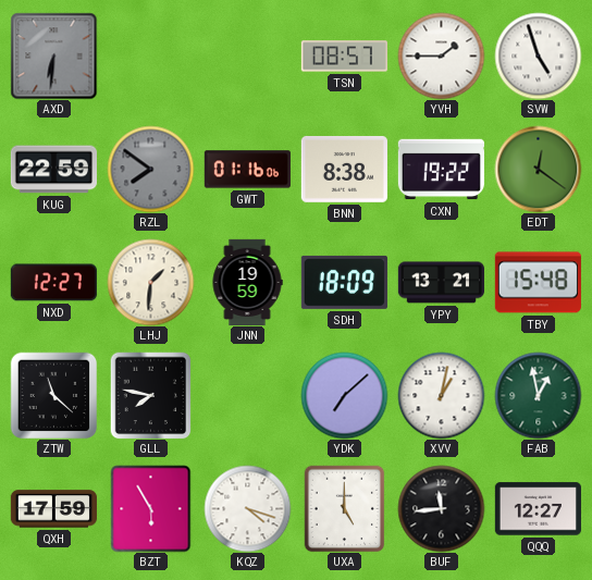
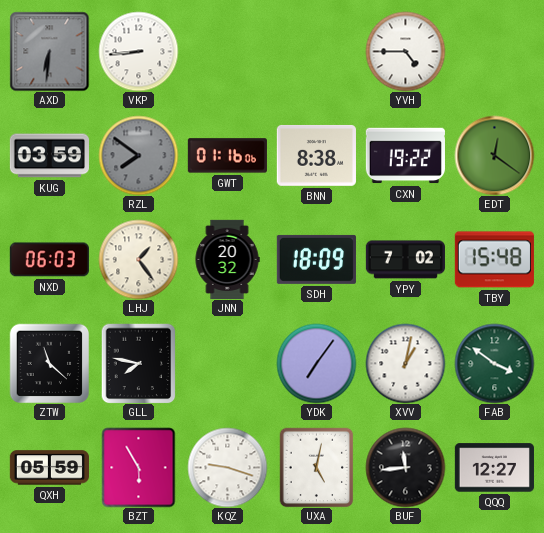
VKP: none -> 8:44 (138, 51)
TSN: 08:57 -> none (344, 57)
YVH: 1:45 -> 4:45 (405, 51)
SVW: 4:57 -> none (538, 55)
KUG: 22:59 -> 03:59 (49, 156)
NXD: 12:27 -> 06:03 (49, 260)
LHJ: 1:31 -> 1:24 (138, 259)
JNN: 19:59 -> 20:32 (227, 259)
YPY: 13:21 -> 7:02 (405, 260)
YDK: 7:08 -> 7:06 (316, 363)
FAB: 12:58 -> 3:51 (494, 363)
QXH: 17:59 -> 05:59 (49, 468)
KQZ: 4:18 -> 9:18 (227, 467)
UXA: 5:00 -> 5:02 (317, 467)
